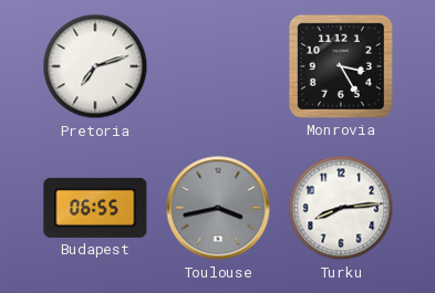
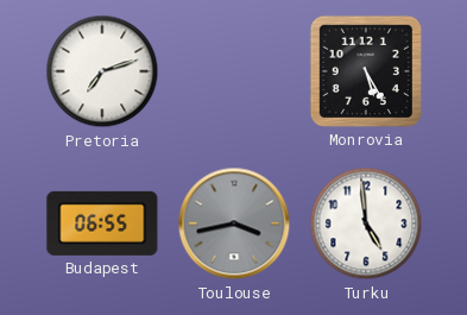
Monrovia: 3:25 -> 5:25 (366, 71)
Turku: 8:14 -> 4:59 (366, 223)
